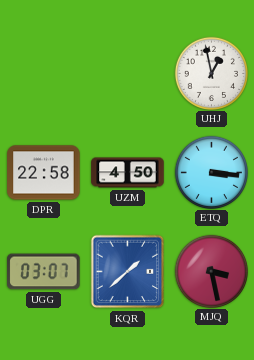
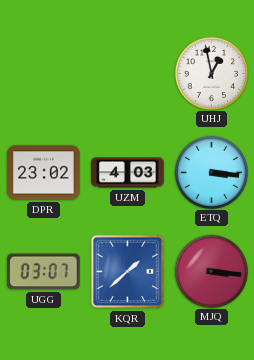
DPR: 22:58 -> 23:02 (44, 173)
UZM: 4:50 -> 4:03 (128, 173)
MJQ: 3:28 -> 3:16 (211, 271)
